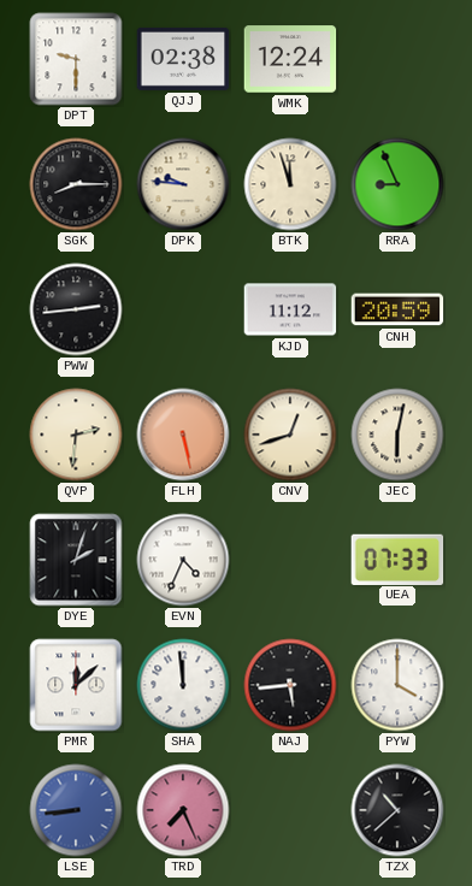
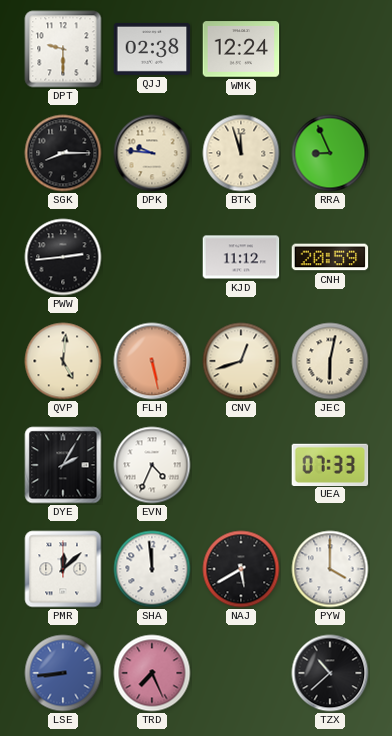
QVP: 2:31 -> 5:01 (63, 361)
DYE: 2:03 -> 2:05 (63, 465)
NAJ: 5:44 -> 5:40 (241, 569)
